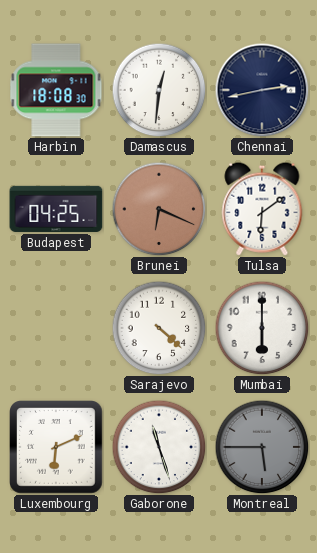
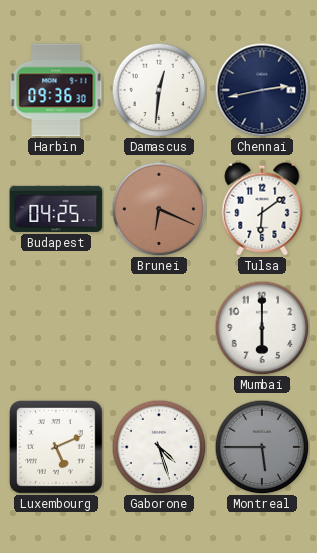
Harbin: 18:08 -> 09:36 (56, 90)
Sarajevo: 4:22 -> none (159, 328)
Luxembourg: 6:11 -> 5:11 (57, 448)
Gaborone: 11:27 -> 4:27 (159, 447)
